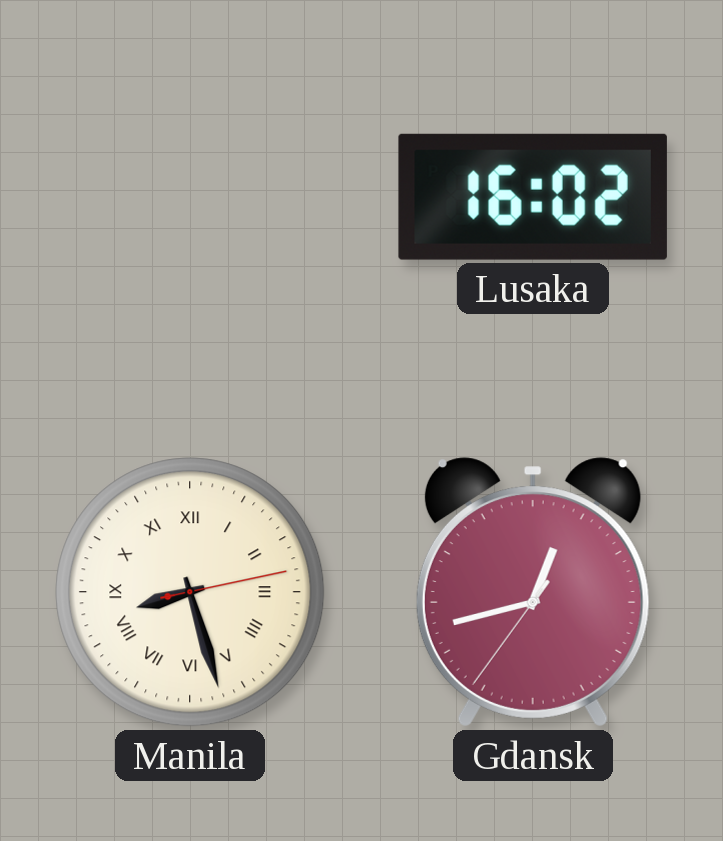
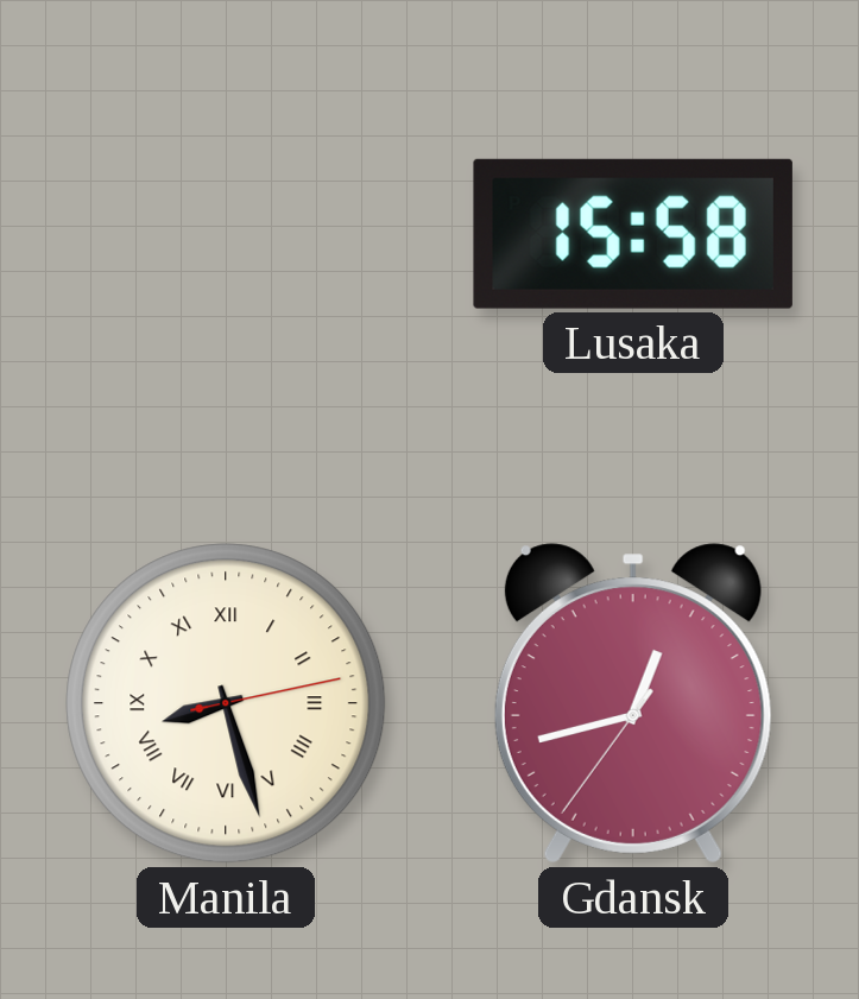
Lusaka: 16:02 -> 15:58 (633, 234)
